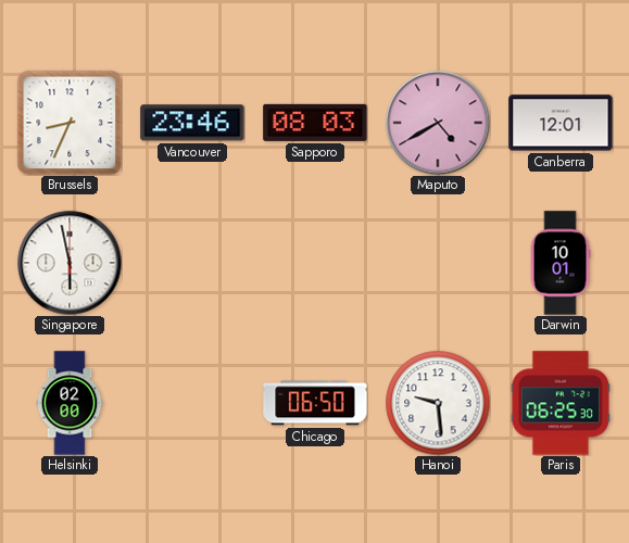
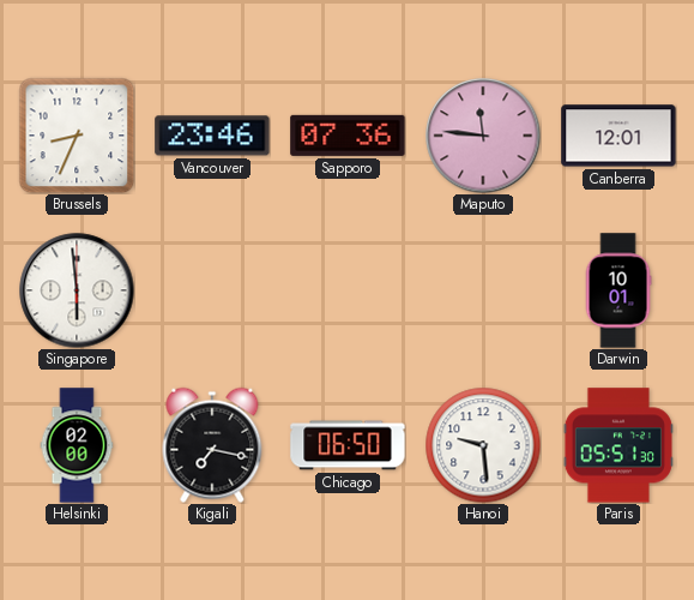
Sapporo: 08:03 -> 07:36 (348, 136)
Maputo: 4:40 -> 11:46 (483, 136)
Singapore: 5:58 -> 5:59 (77, 290)
Kigali: none -> 7:17 (212, 445)
Paris: 06:25 -> 05:51 (618, 445)
